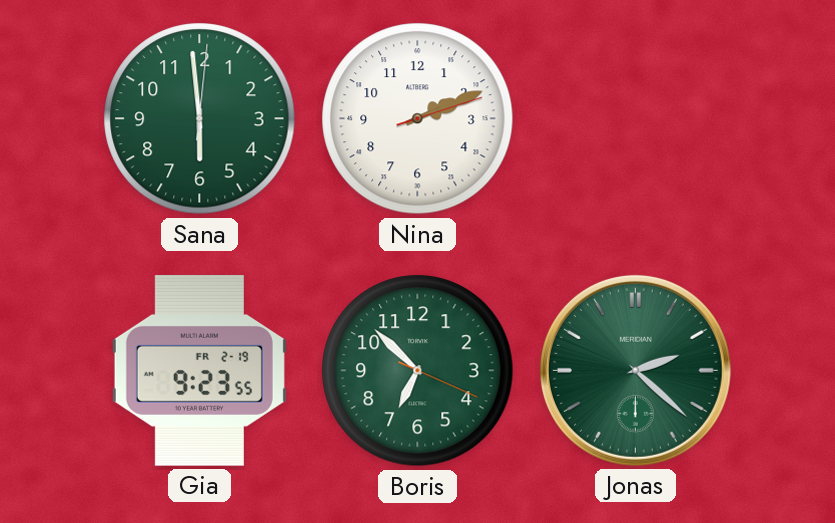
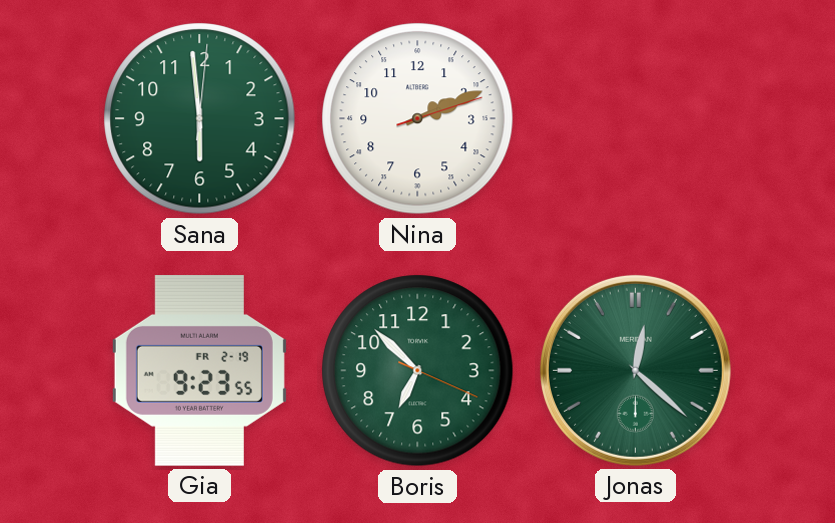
Jonas: 2:22 -> 12:22 (635, 370)
